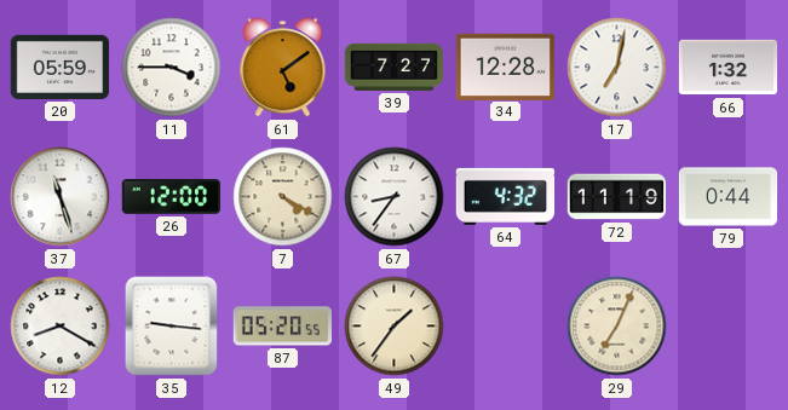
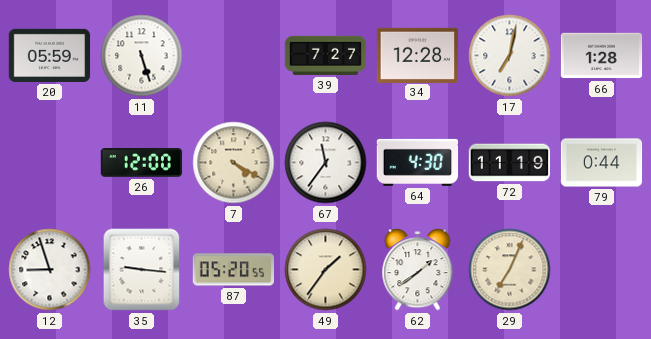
11: 3:45 -> 5:27 (142, 56)
61: 5:09 -> none (283, 68)
66: 1:32 -> 1:28 (602, 56)
37: 11:27 -> none (61, 197)
67: 8:36 -> 11:36 (326, 163)
64: 4:32 -> 4:30 (418, 162)
12: 8:20 -> 8:57 (50, 270)
62: none -> 1:39 (418, 270)
